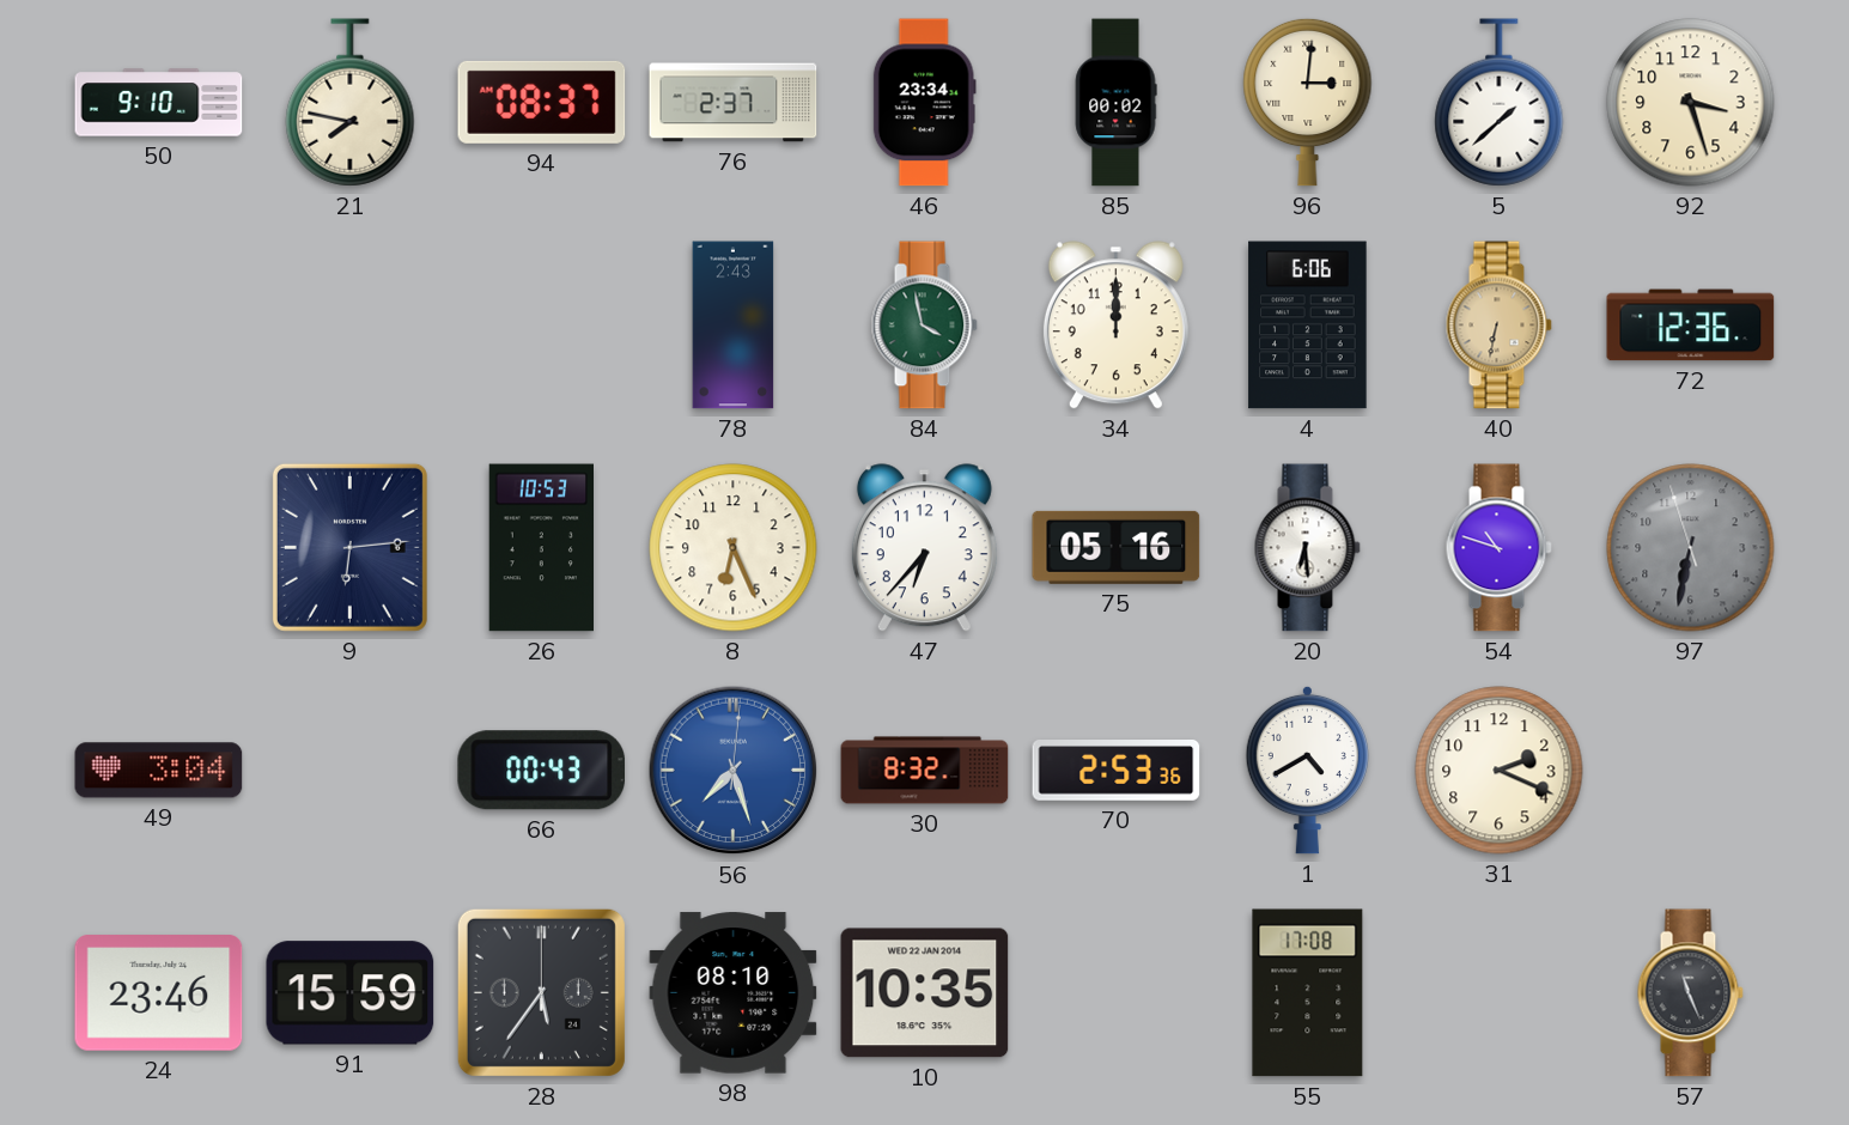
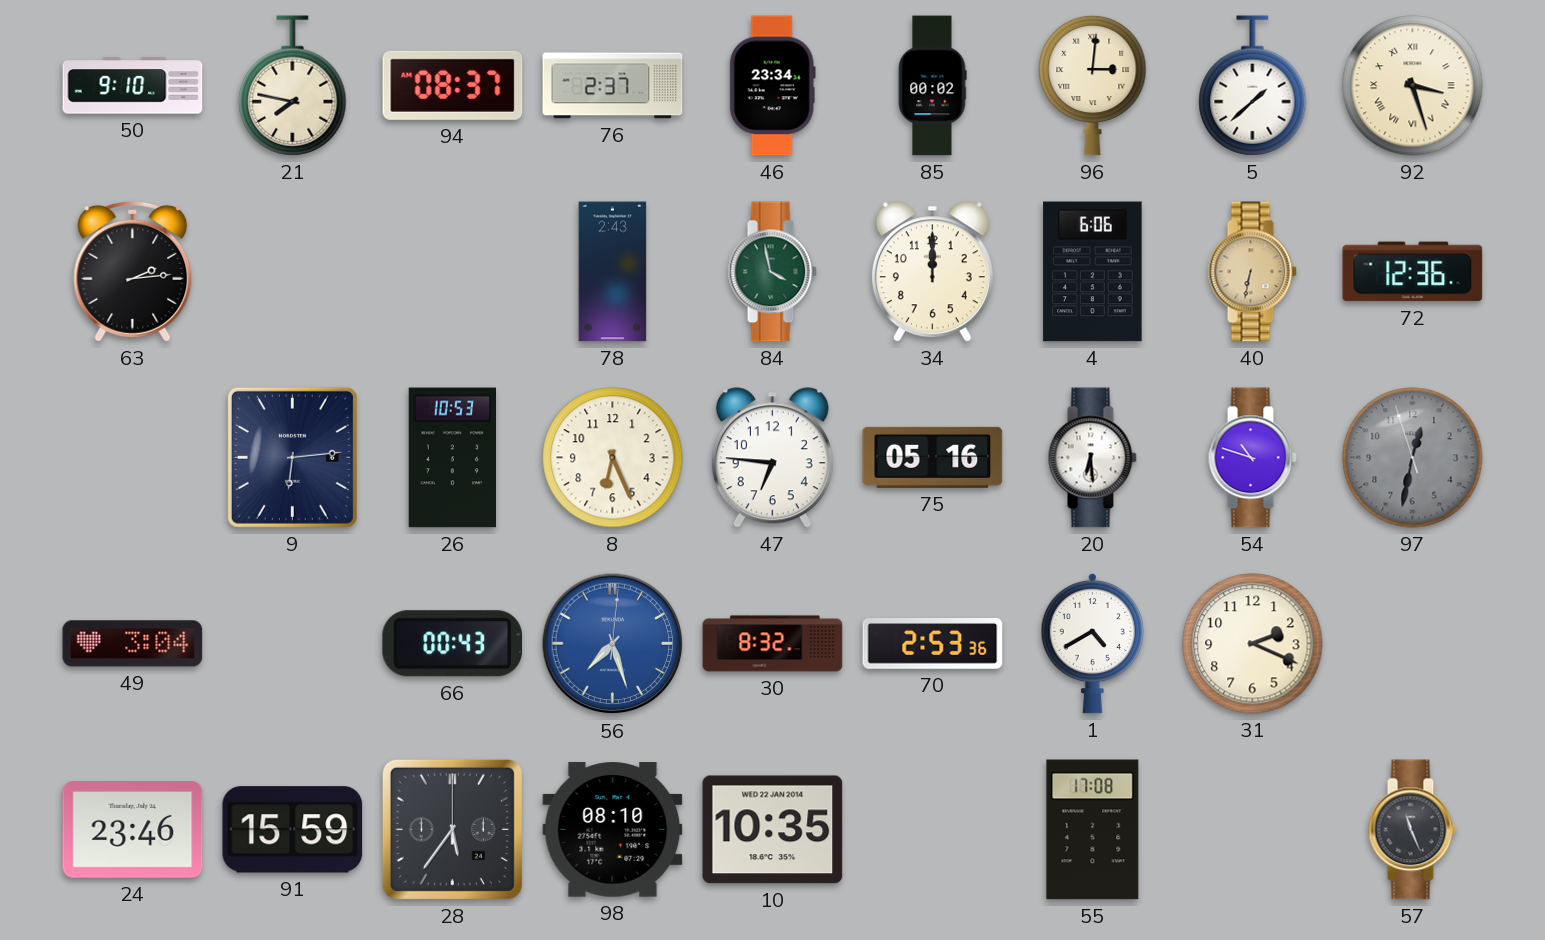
92 numerals: Arabic -> Roman (1413, 86)
63: none -> 2:14 (133, 271)
47: 6:37 -> 6:46 (772, 458)
97: 6:31 -> 12:31 (1413, 458)
